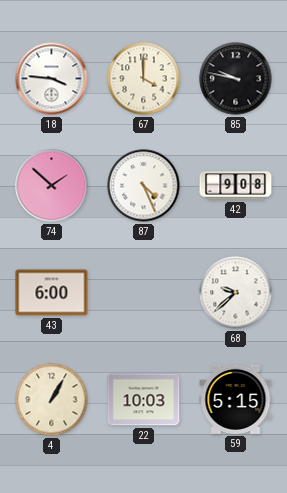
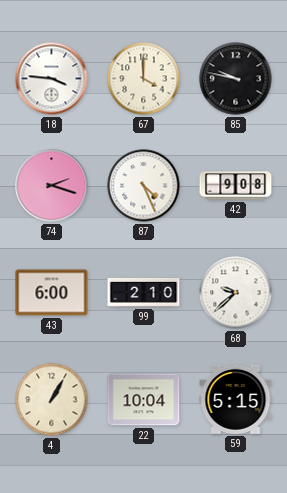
74: 1:52 -> 2:18 (52, 186)
99: none -> 2:10 (144, 292)
22: 10:03 -> 10:04 (144, 400)
